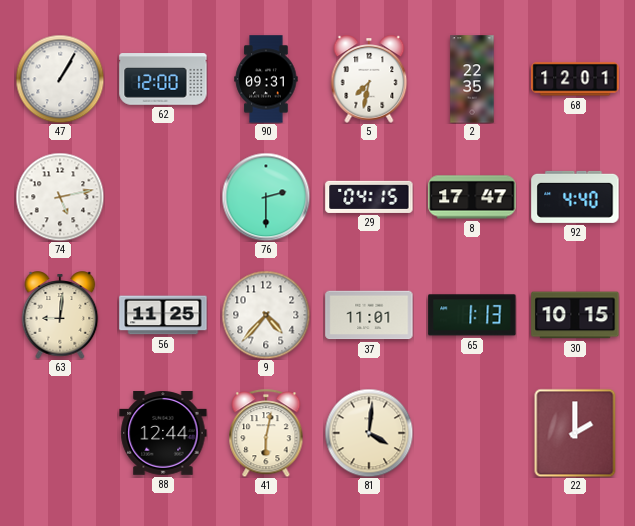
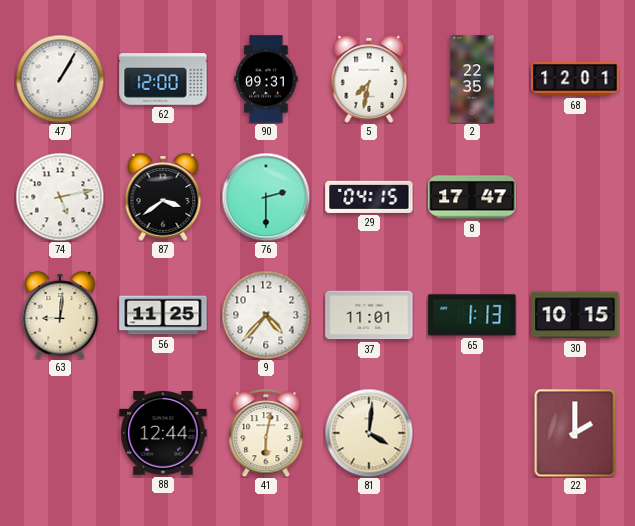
87: none -> 3:39 (163, 197)
92: 4:40 -> none (575, 197)
